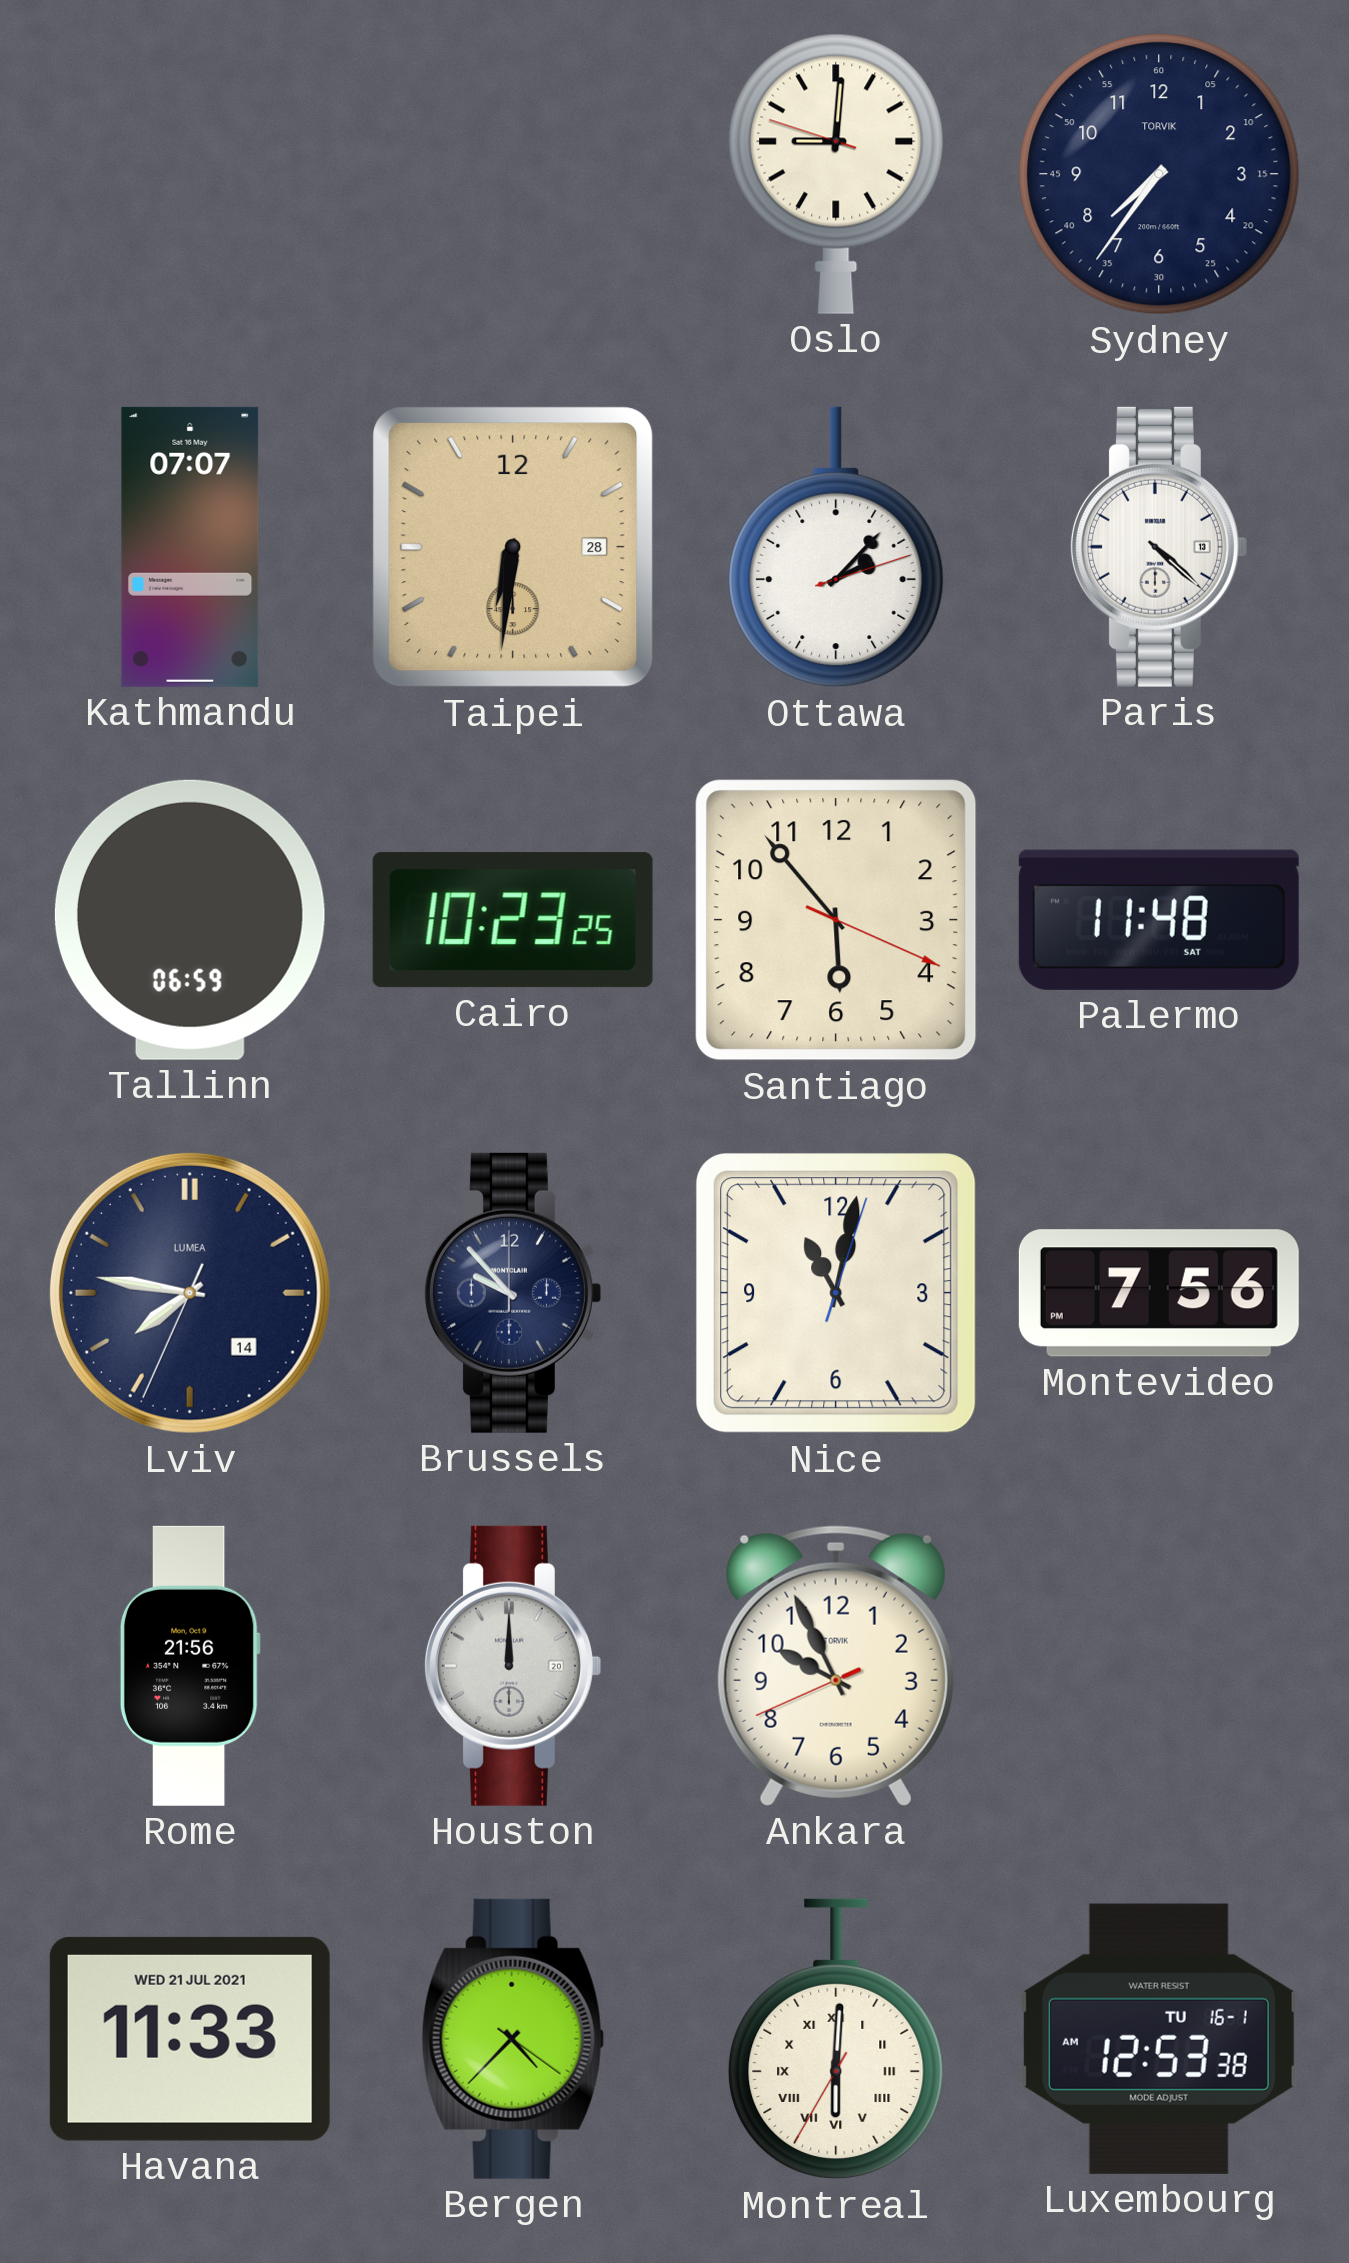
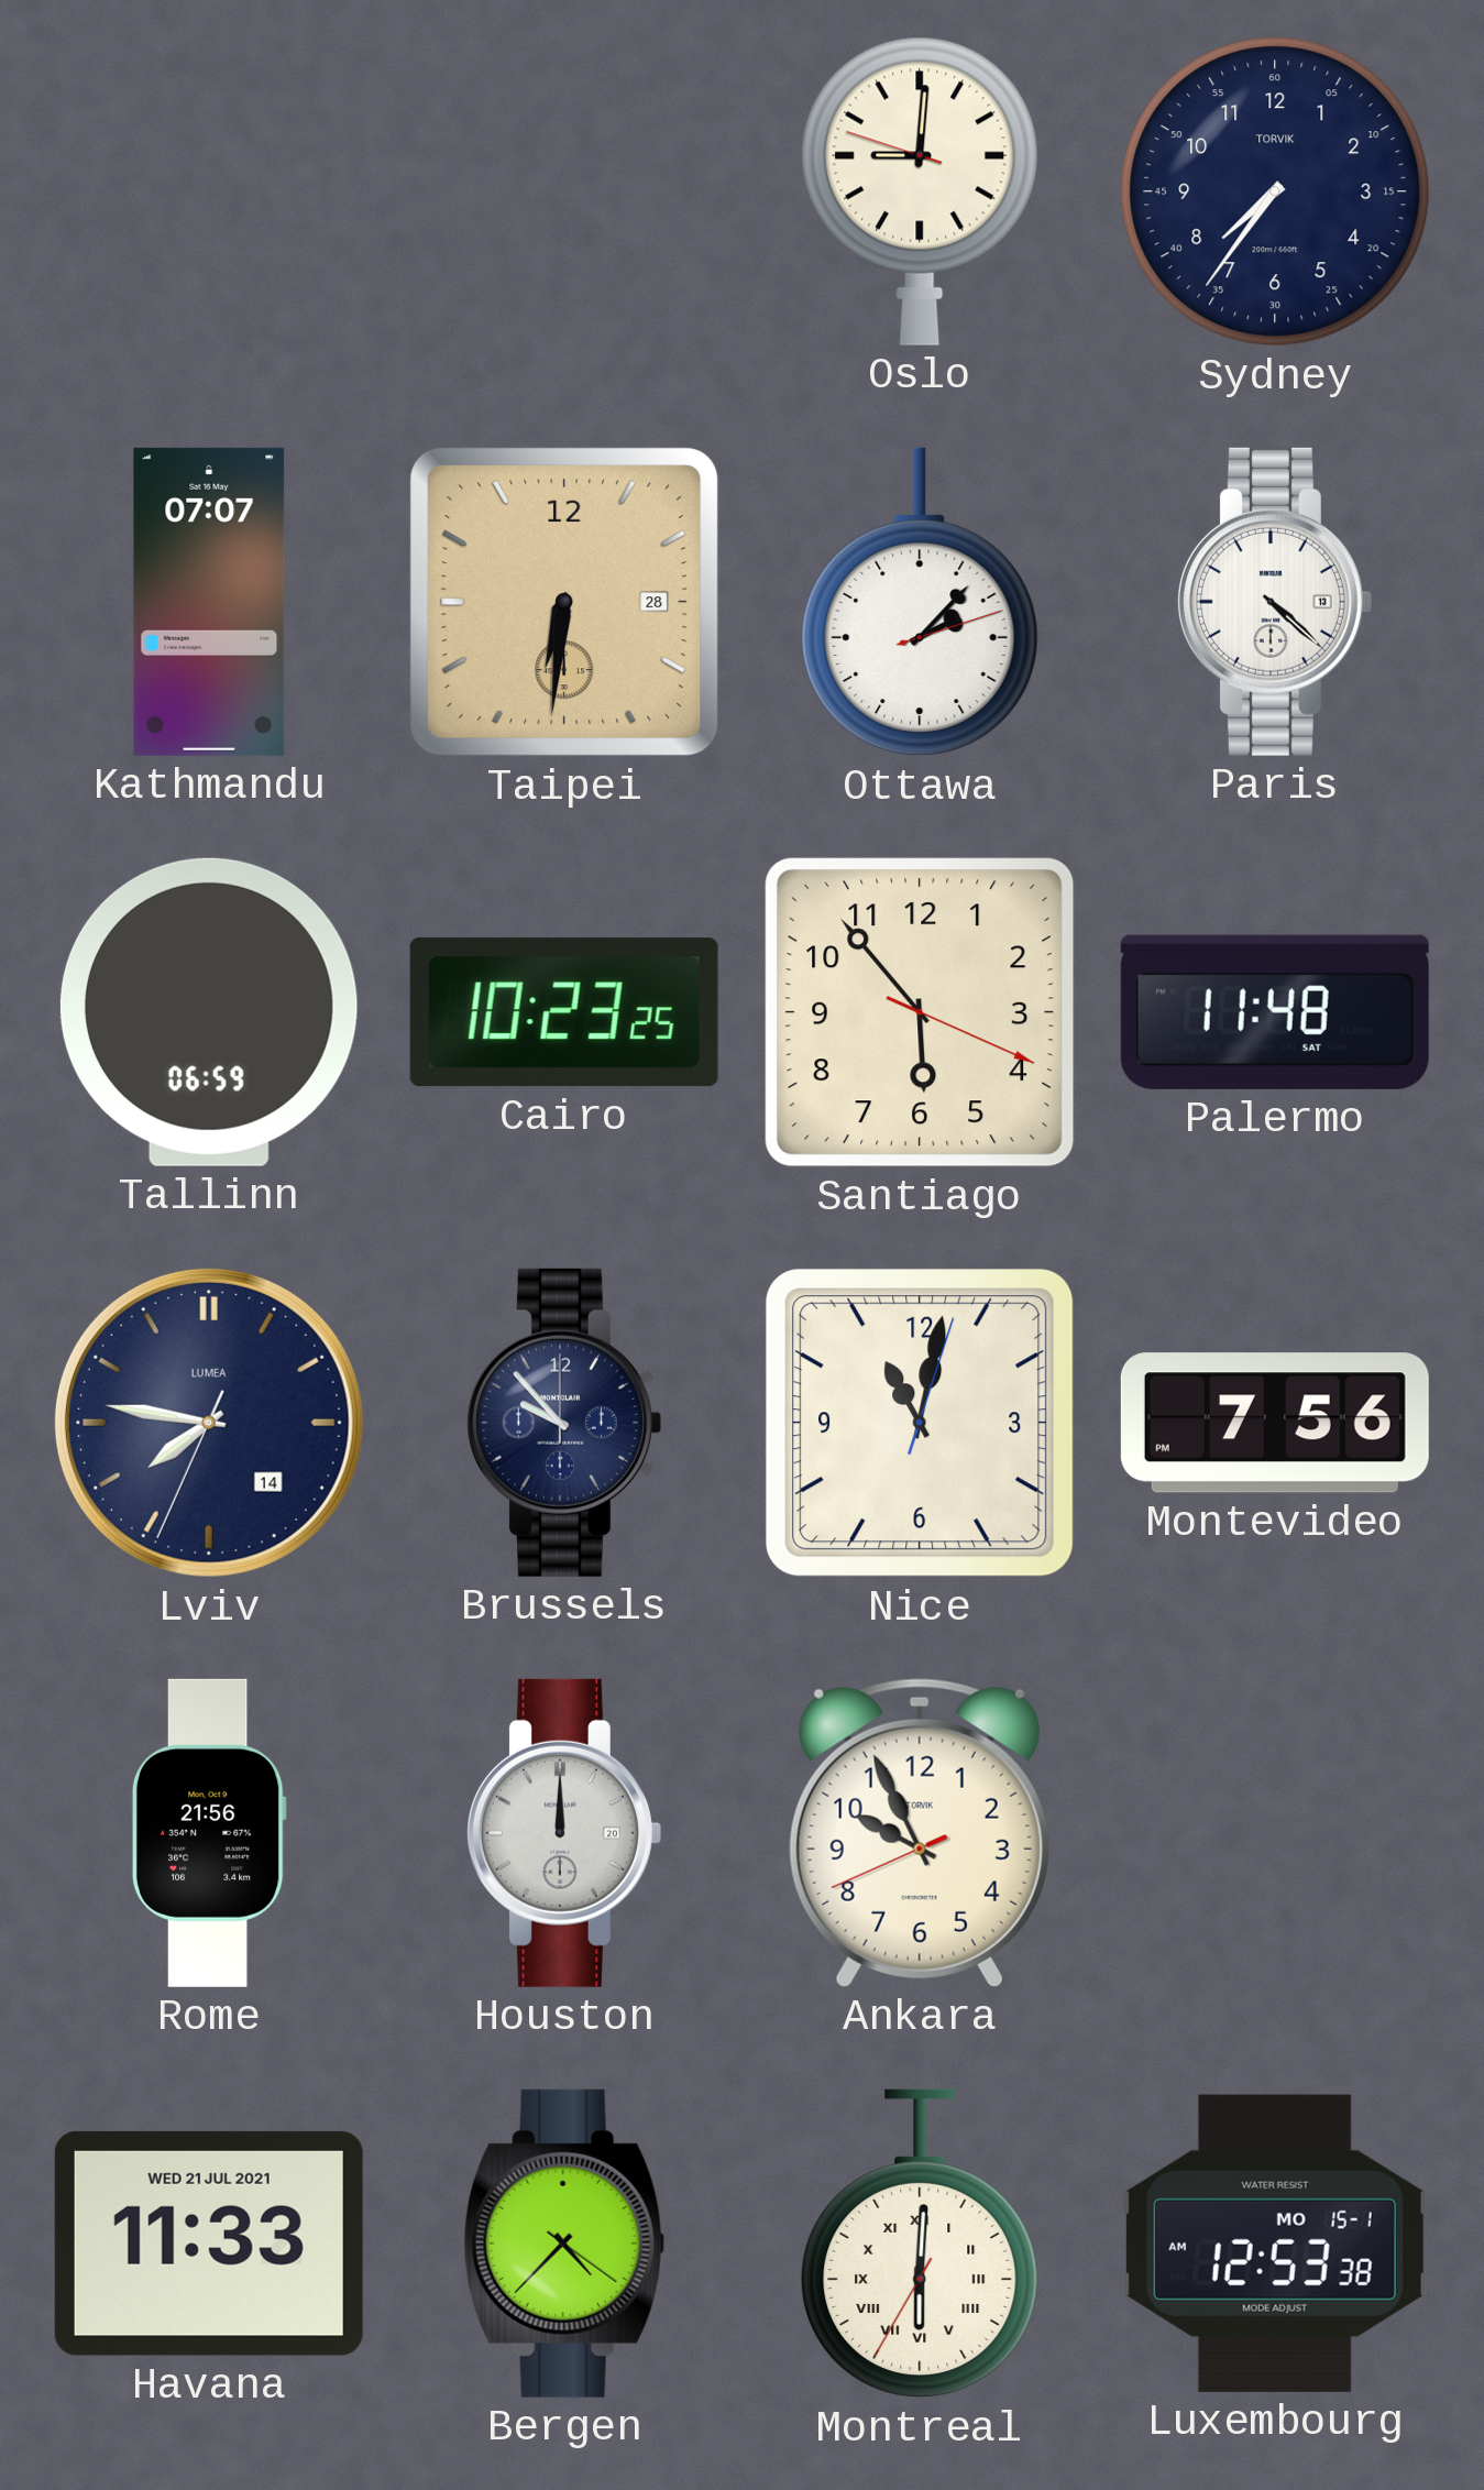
Luxembourg date: TU 16-1 -> MO 15-1 (1275, 2244)
